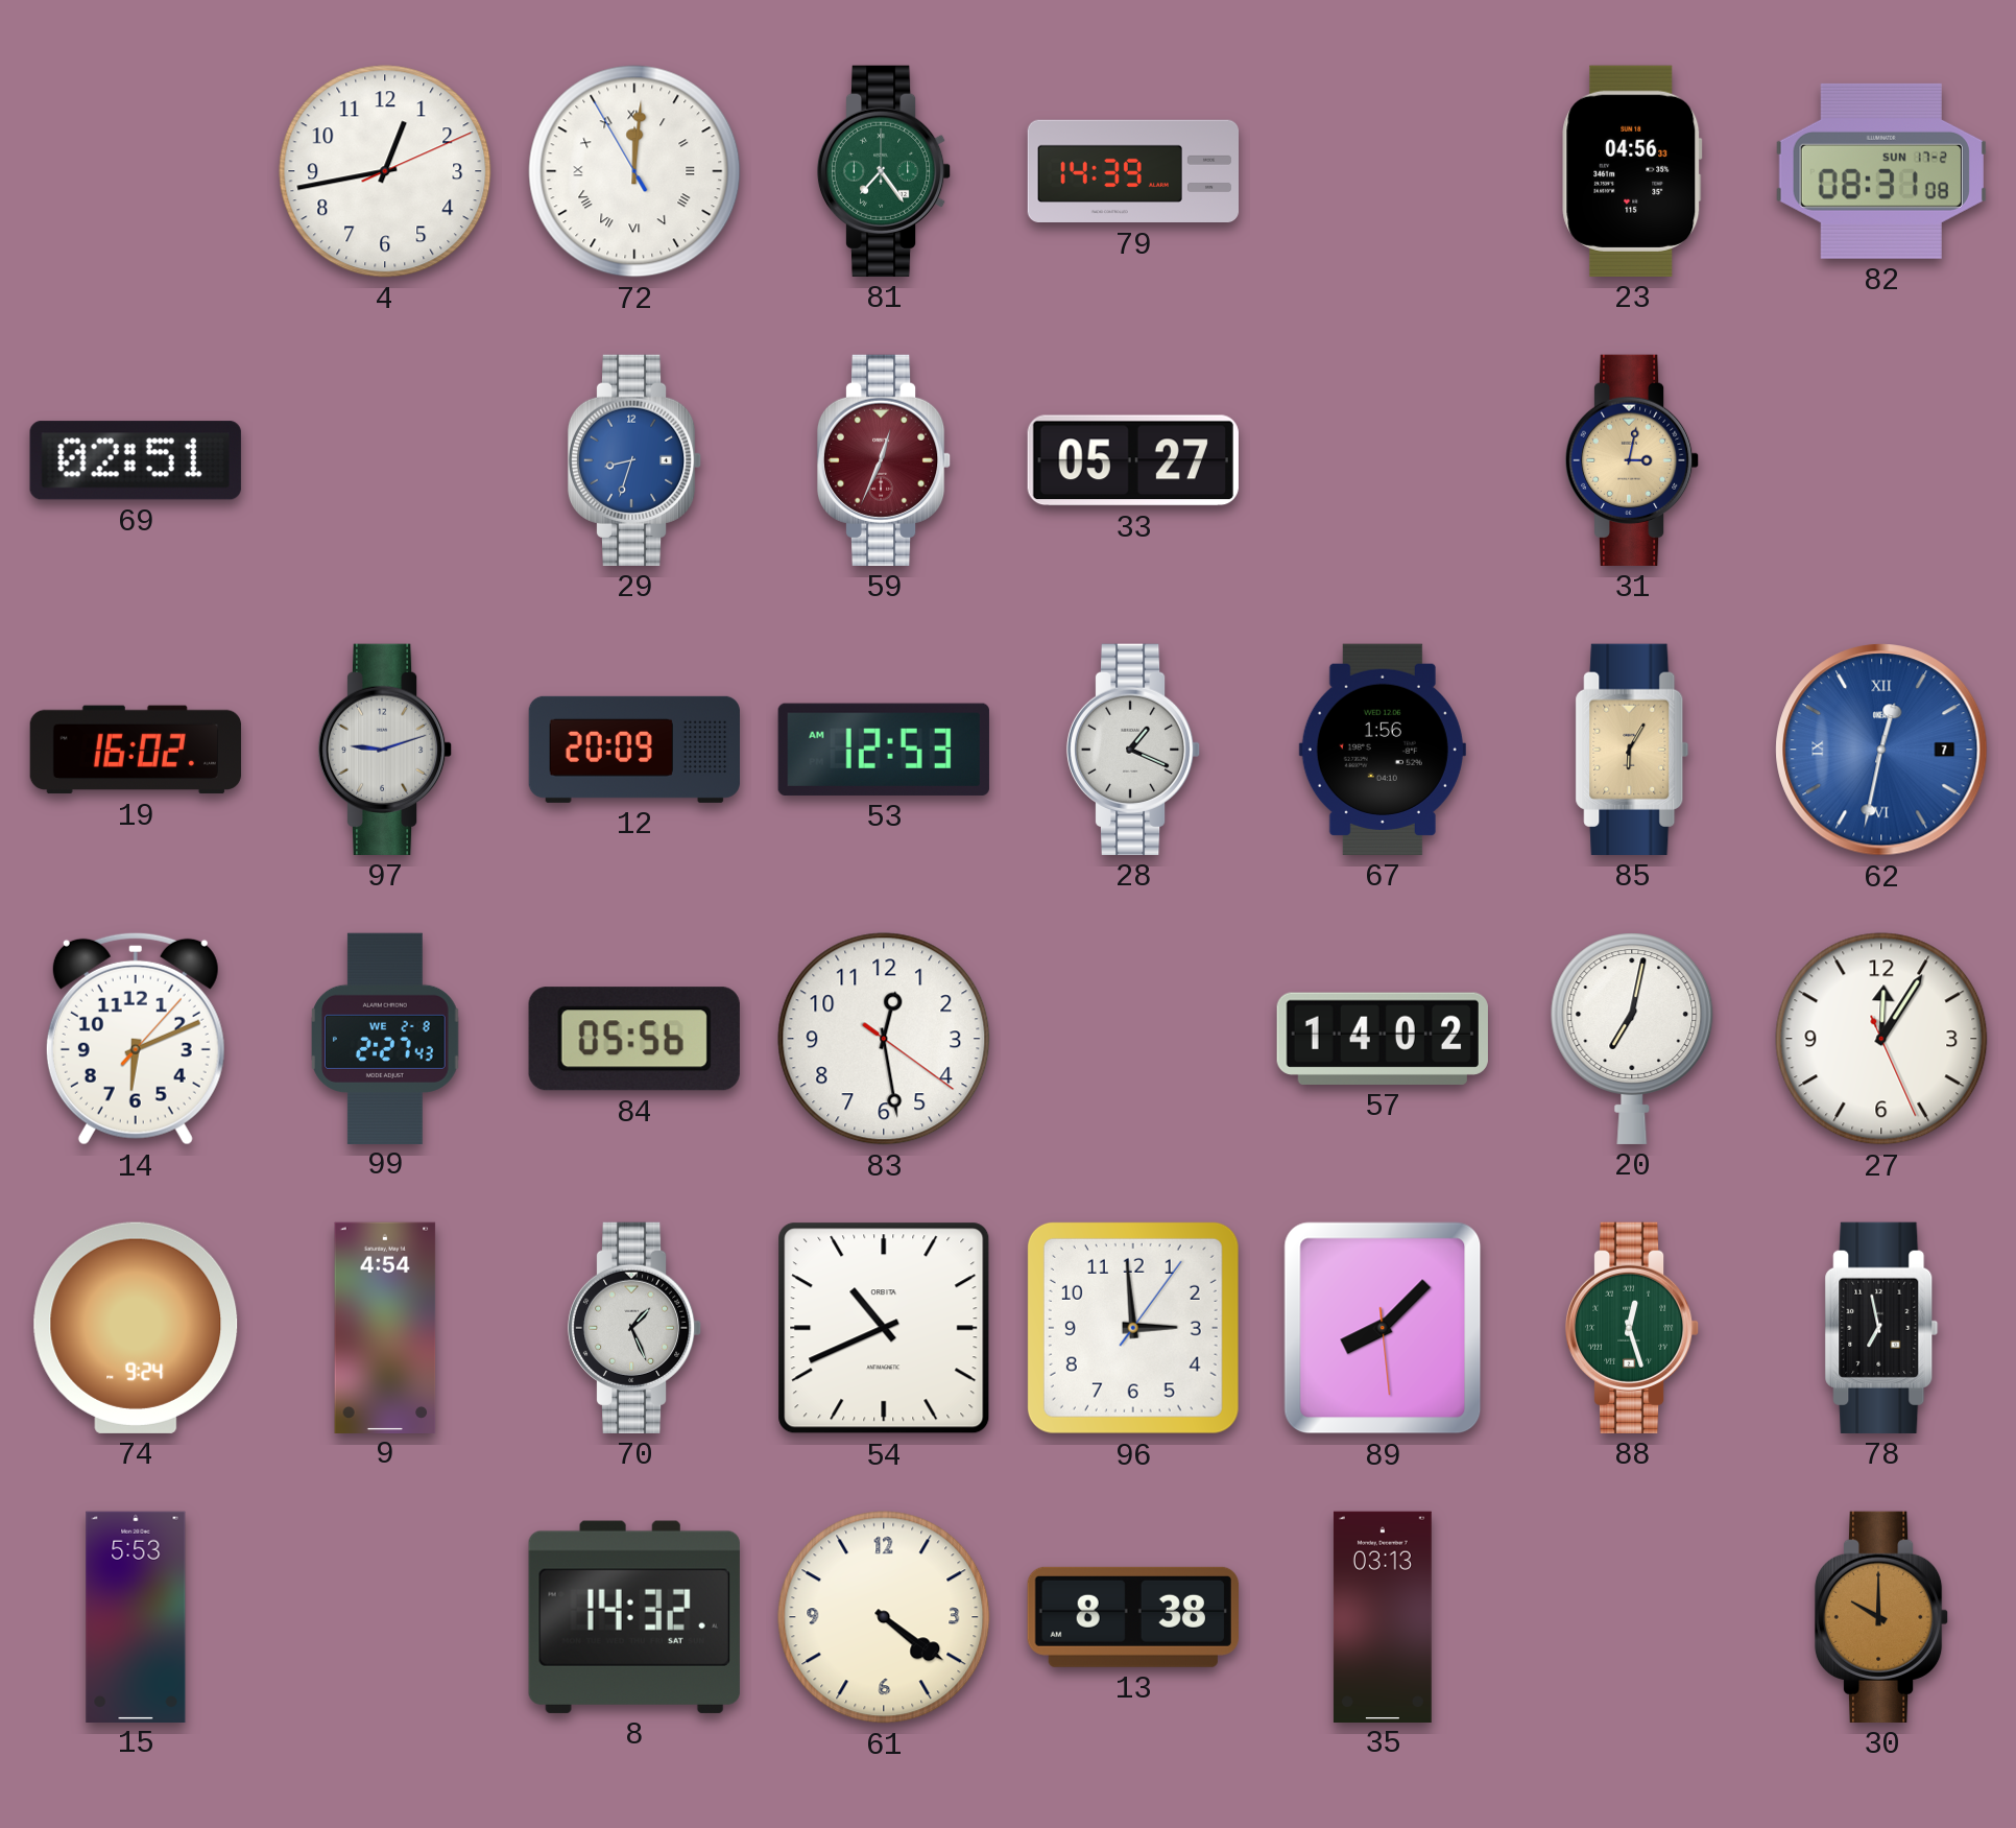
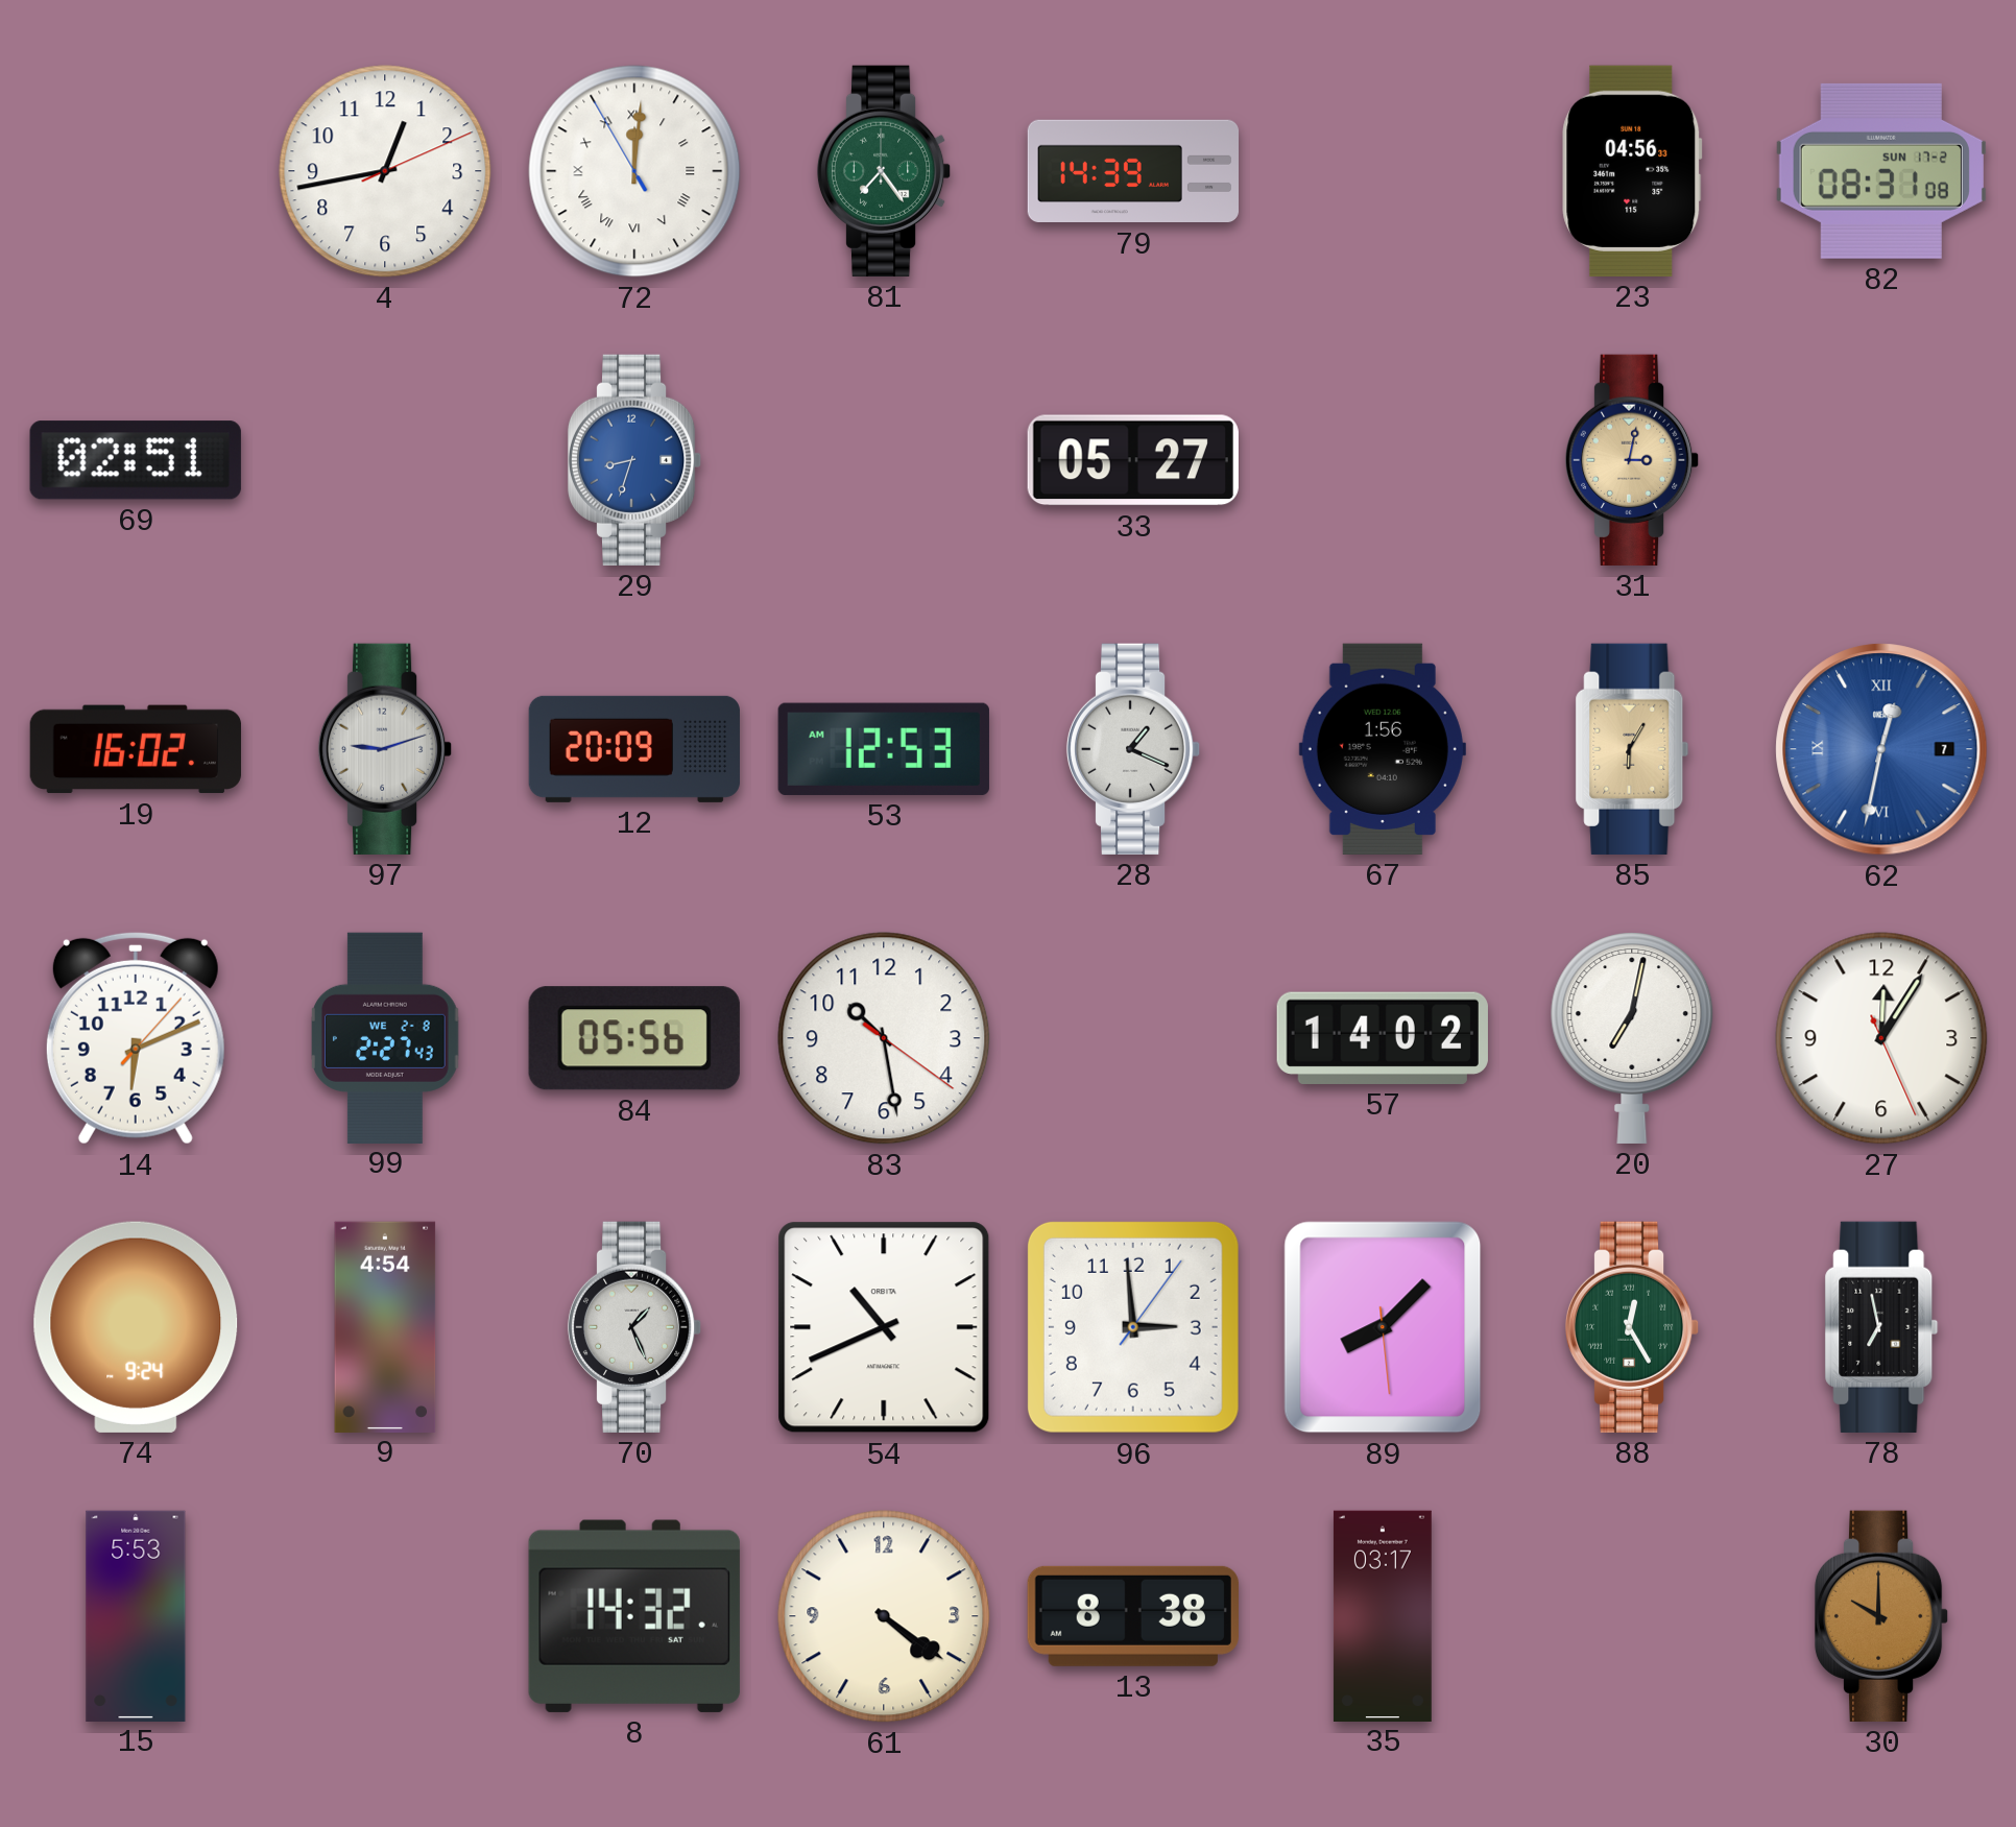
59: 12:34 -> none (884, 460)
83: 12:28 -> 10:28 (884, 1038)
88: 12:27 -> 12:25 (1632, 1327)
35: 03:13 -> 03:17 (1383, 1615)
